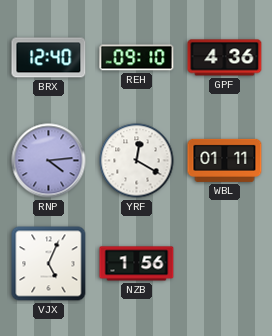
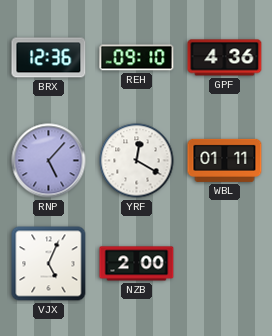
BRX: 12:40 -> 12:36 (49, 58)
RNP: 4:14 -> 5:07 (49, 161)
NZB: 1:56 -> 2:00 (137, 264)
